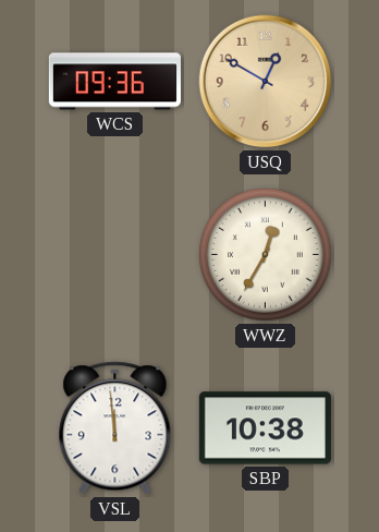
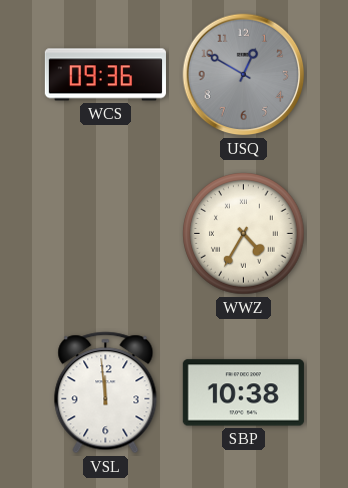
USQ dial: champagne -> grey (244, 75)
WWZ: 12:35 -> 4:35 (244, 234)
